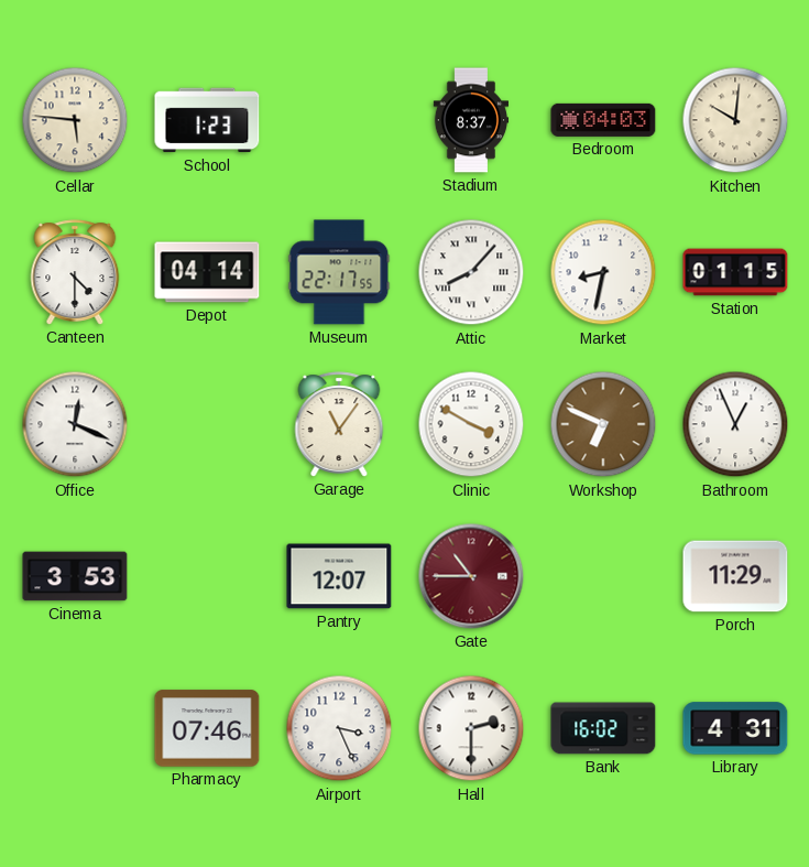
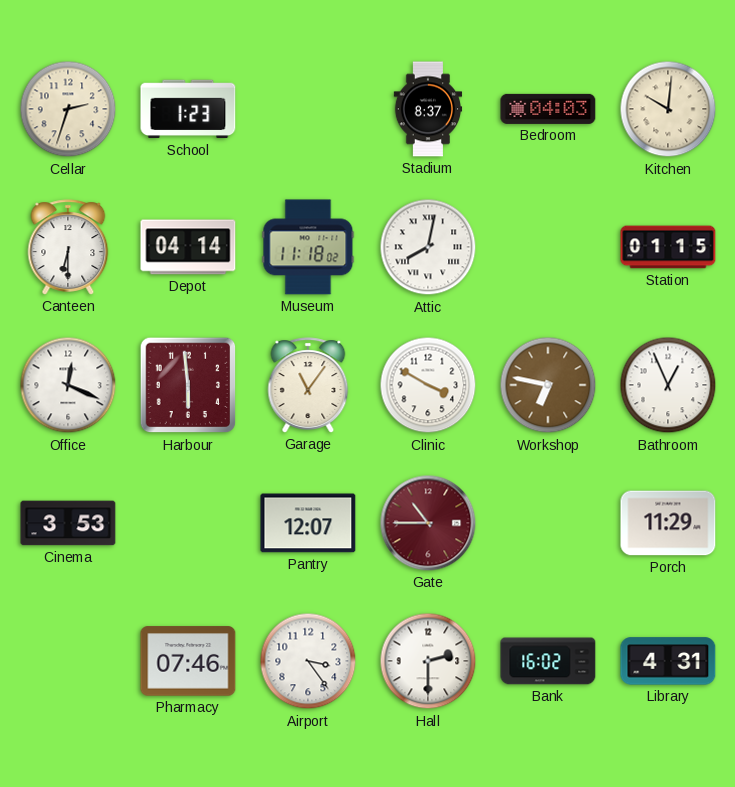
Cellar: 5:46 -> 2:33 (68, 109)
Canteen: 4:30 -> 6:30 (68, 247)
Museum: 22:17 -> 11:18 (308, 247)
Attic: 8:07 -> 8:02 (428, 247)
Market: 8:32 -> none (603, 272)
Harbour: none -> 5:59 (188, 385)
Workshop: 6:49 -> 6:47 (548, 385)
Airport: 3:26 -> 3:24 (308, 661)
